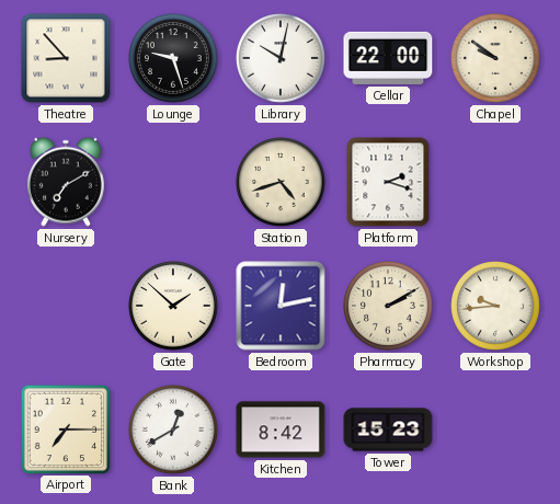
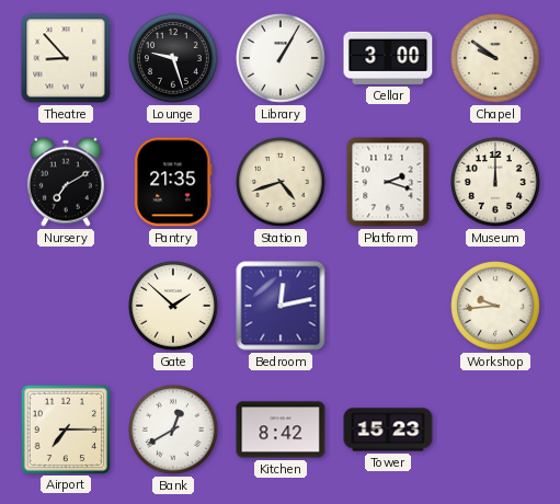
Library: 10:02 -> 1:05 (282, 59)
Cellar: 22:00 -> 3:00 (388, 58)
Pantry: none -> 21:35 (173, 182)
Museum: none -> 12:00 (496, 183)
Pharmacy: 2:10 -> none (389, 307)
